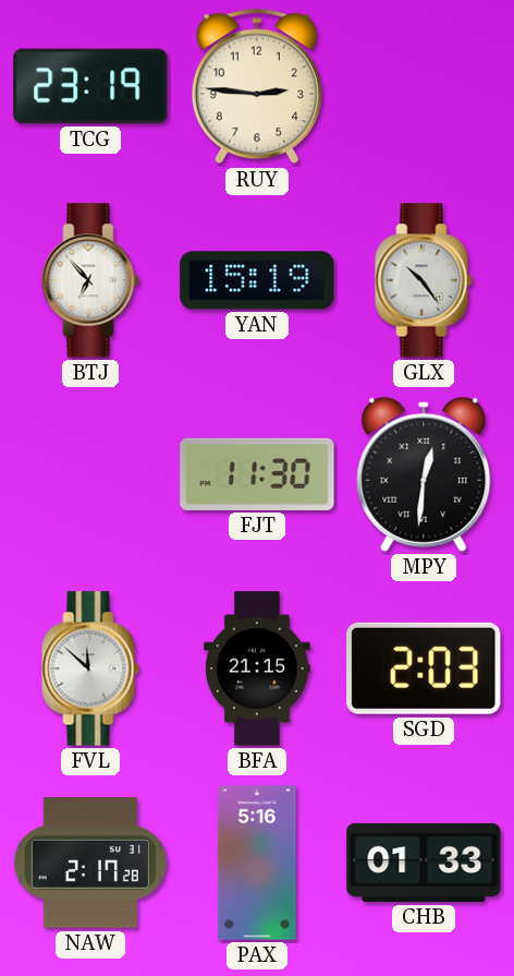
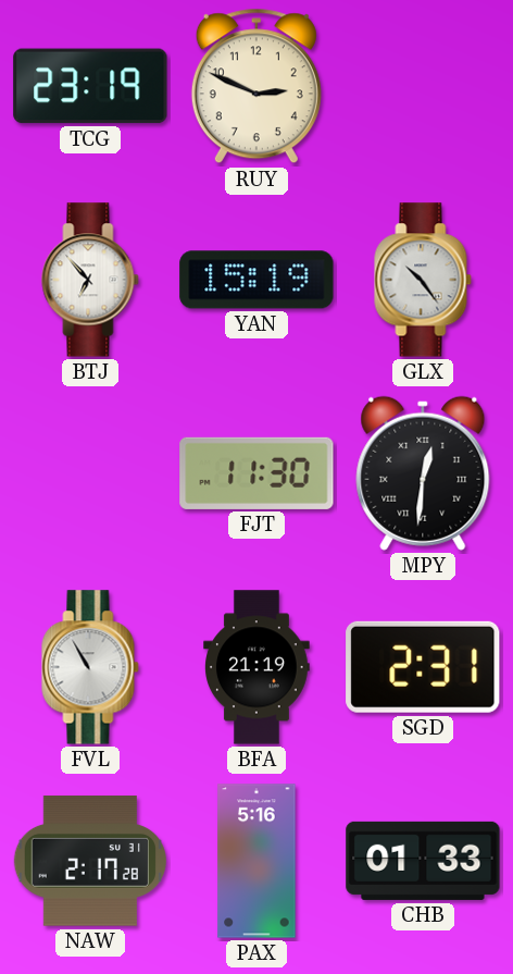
RUY: 2:46 -> 2:49 (256, 86)
FVL: 11:52 -> 10:55 (90, 667)
BFA: 21:15 -> 21:19 (258, 667)
SGD: 2:03 -> 2:31 (423, 667)
